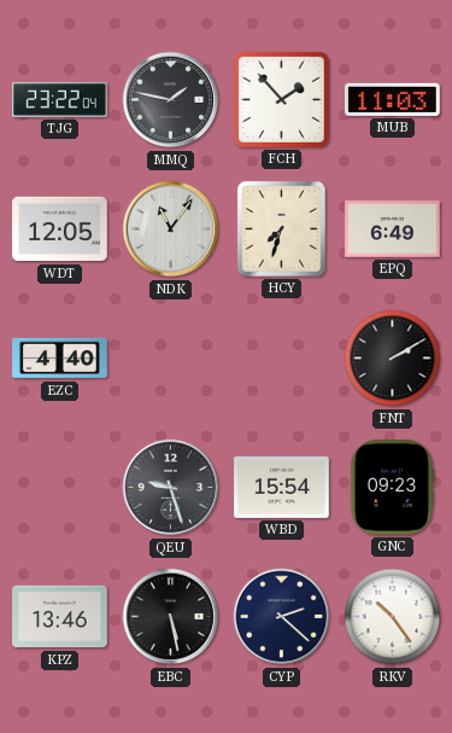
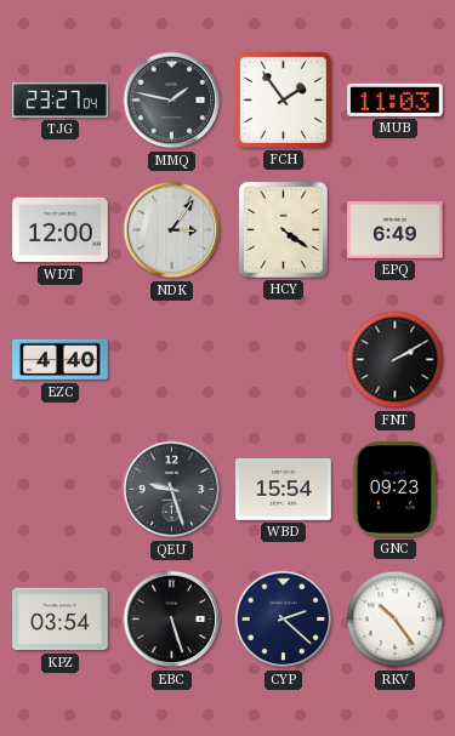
TJG: 23:22 -> 23:27 (61, 101)
FCH: 1:53 -> 1:54 (283, 99)
WDT: 12:05 -> 12:00 (61, 230)
NDK: 11:06 -> 3:06 (172, 230)
HCY: 7:33 -> 4:21 (283, 229)
KPZ: 13:46 -> 03:54 (61, 620)
EBC: 5:28 -> 5:27 (172, 620)
